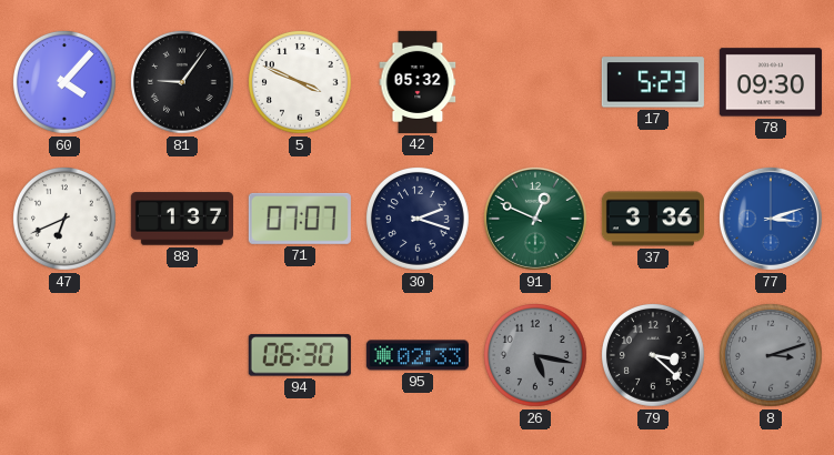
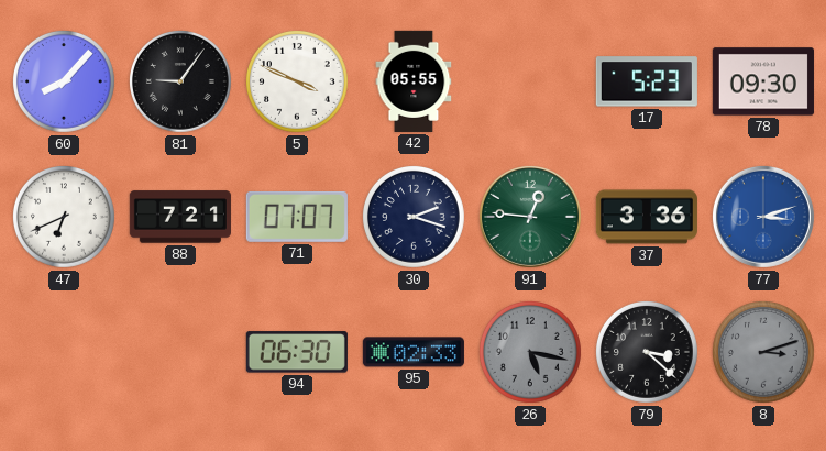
60: 4:07 -> 8:07 (64, 81)
42: 05:32 -> 05:55 (414, 81)
88: 1:37 -> 7:21 (180, 217)
91: 12:49 -> 12:46 (530, 217)
